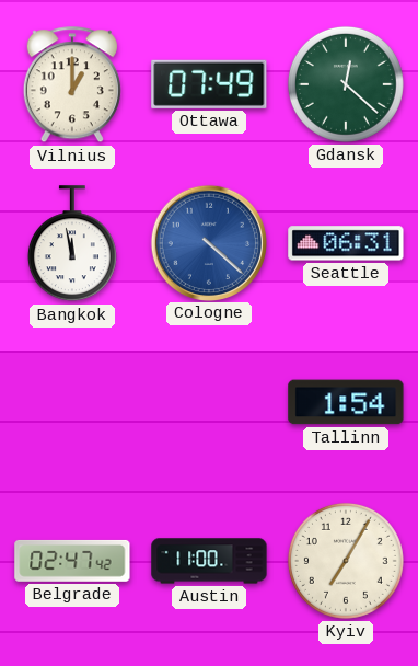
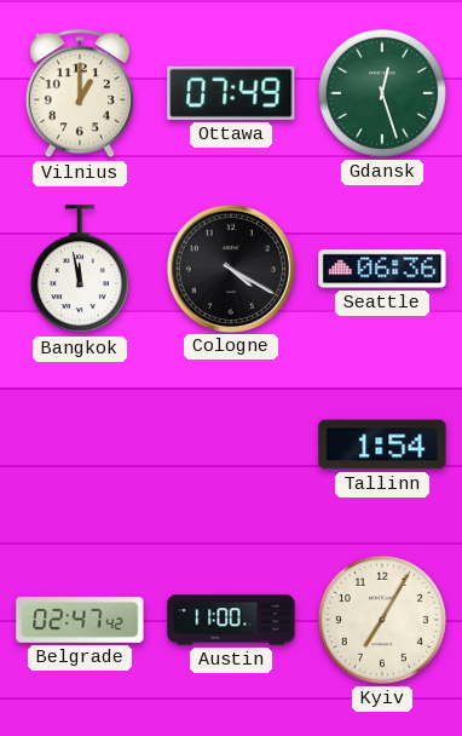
Gdansk: 12:22 -> 12:27 (382, 93)
Cologne: 4:22 -> 4:20 (230, 268)
Cologne dial: blue -> black (230, 268)
Seattle: 06:31 -> 06:36 (382, 269)
